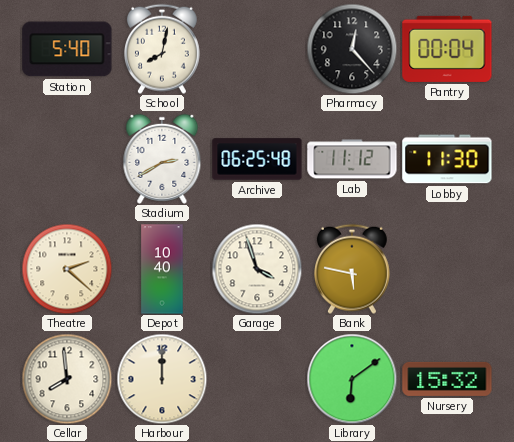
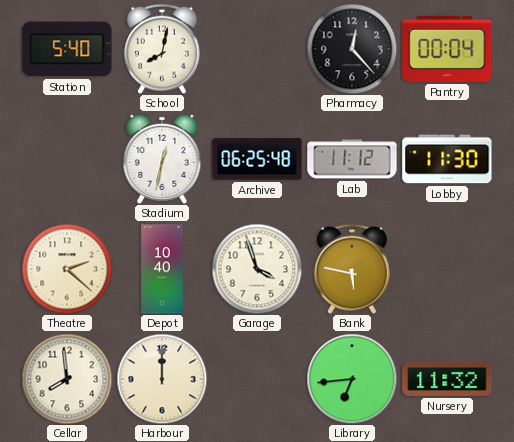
Stadium: 2:40 -> 12:32 (162, 159)
Library: 6:09 -> 6:44 (352, 379)
Nursery: 15:32 -> 11:32 (447, 379)
